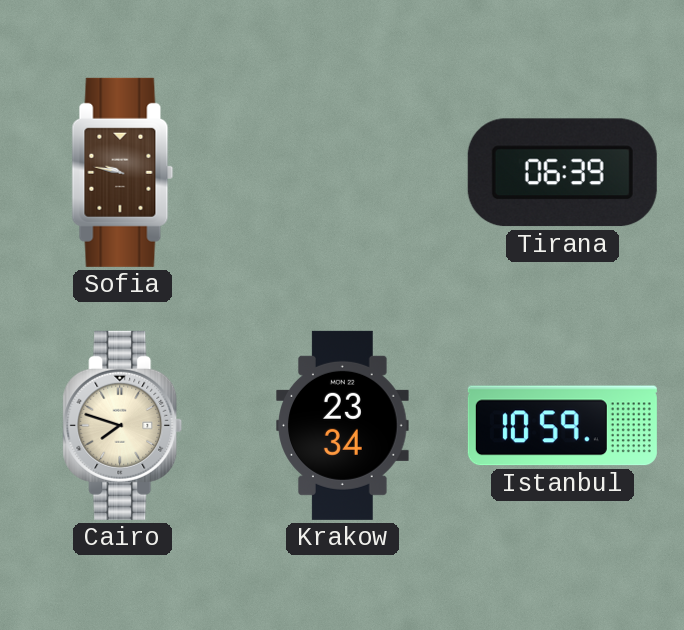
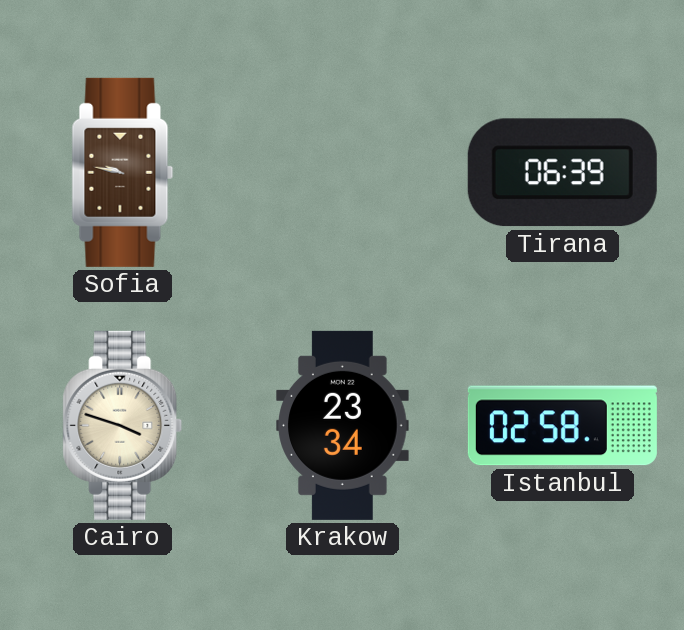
Cairo: 7:48 -> 3:48 (123, 425)
Istanbul: 10:59 -> 02:58 (562, 426)
